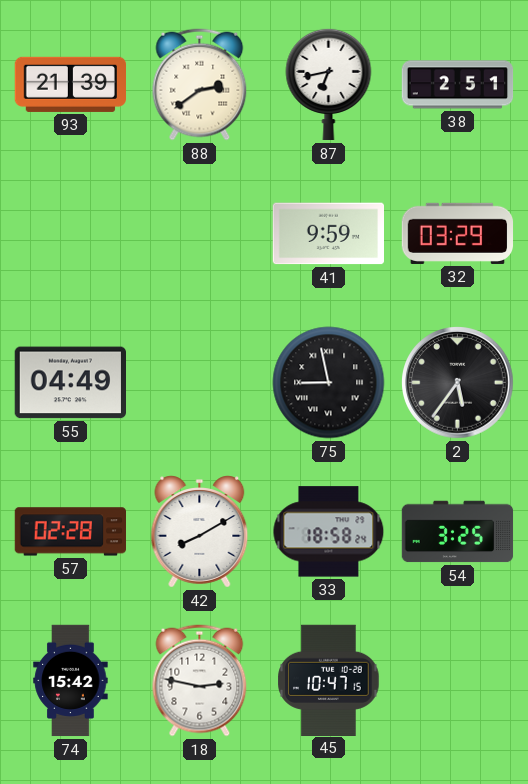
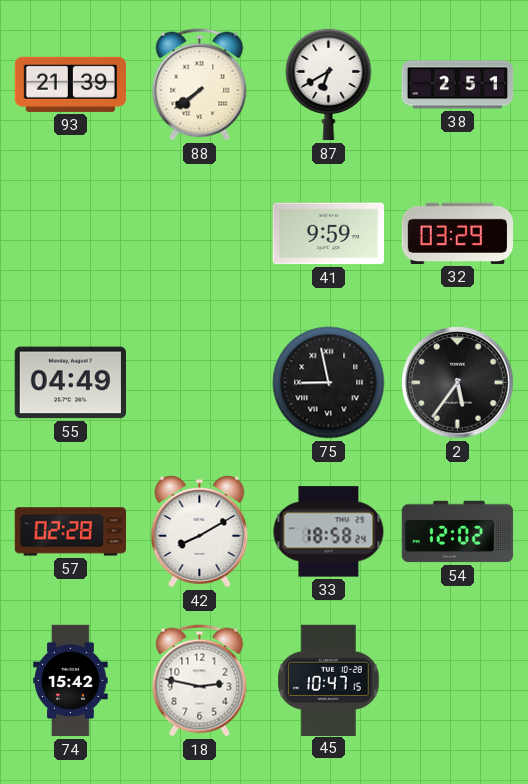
88: 2:39 -> 7:39 (200, 85)
87: 6:43 -> 6:40 (329, 84)
54: 3:25 -> 12:02 (458, 532)
